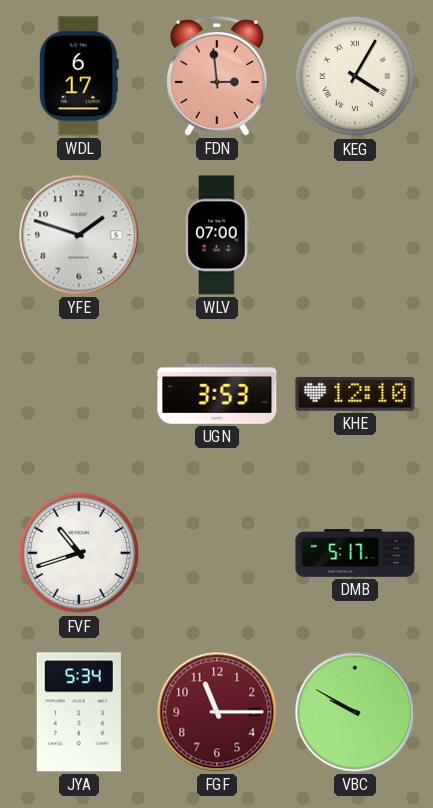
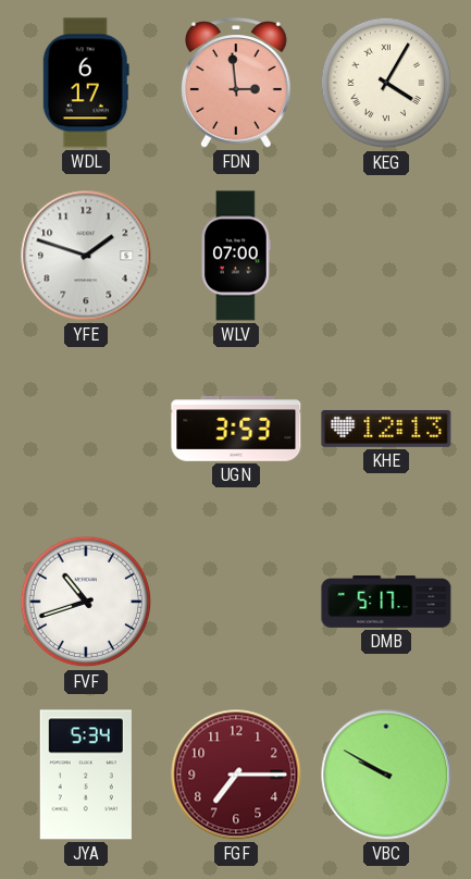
KHE: 12:10 -> 12:13 (386, 429)
FGF: 11:15 -> 7:15 (236, 775)
